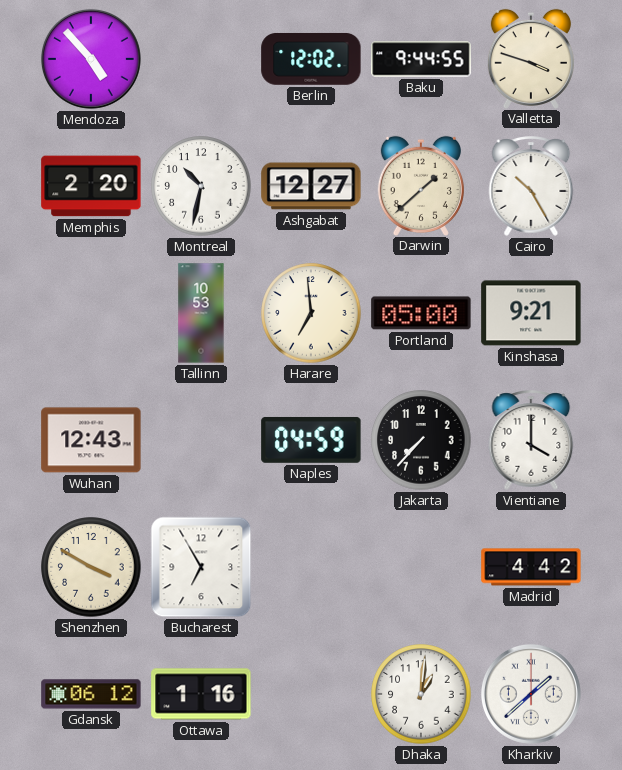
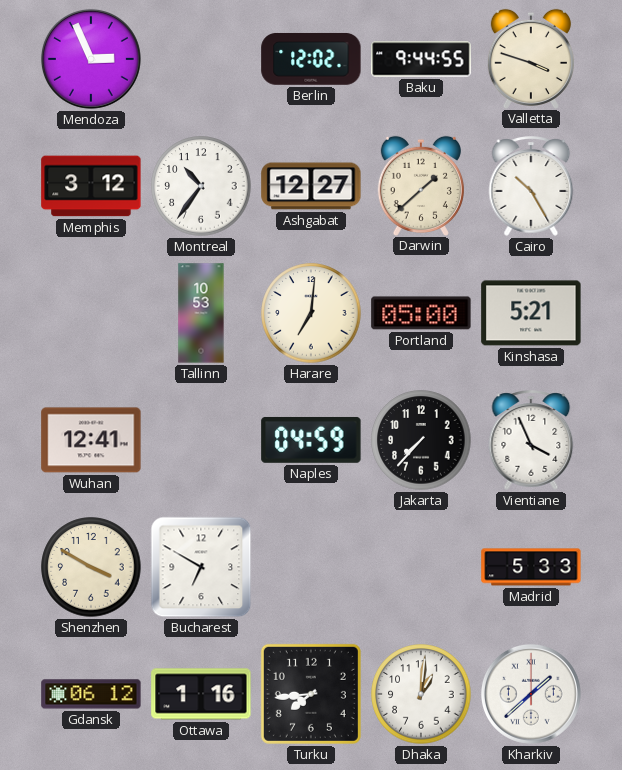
Mendoza: 4:53 -> 2:56 (91, 59)
Memphis: 2:20 -> 3:12 (91, 186)
Montreal: 10:32 -> 10:36 (201, 186)
Harare: 6:59 -> 7:01 (311, 313)
Kinshasa: 9:21 -> 5:21 (531, 313)
Wuhan: 12:43 -> 12:41 (91, 440)
Vientiane: 4:00 -> 3:56 (531, 440)
Bucharest: 6:55 -> 6:50 (201, 567)
Madrid: 4:42 -> 5:33 (531, 567)
Turku: none -> 7:44 (311, 694)
